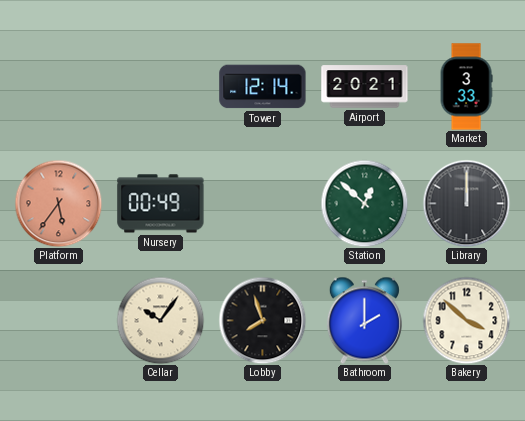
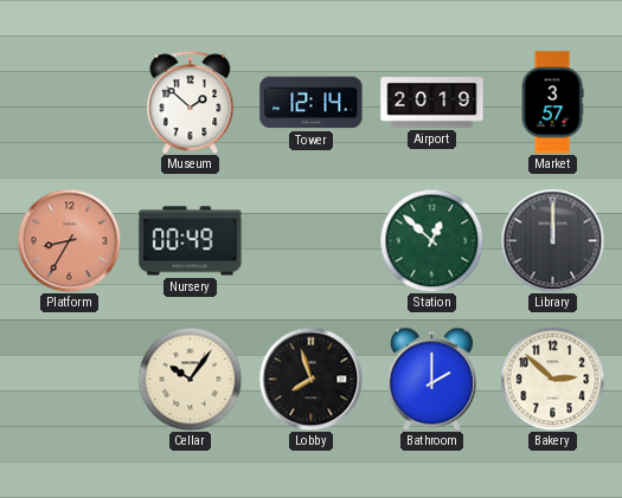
Museum: none -> 1:52 (191, 102)
Airport: 20:21 -> 20:19 (432, 103)
Market: 3:33 -> 3:57 (552, 103)
Platform: 5:36 -> 8:35 (69, 240)
Bakery: 3:52 -> 2:52 (552, 379)
